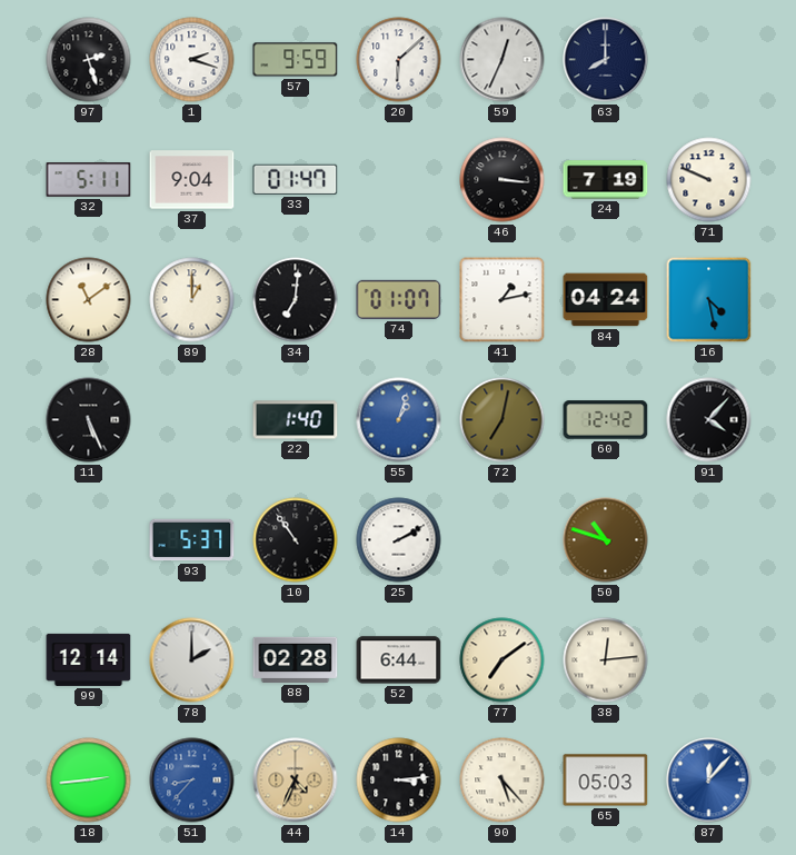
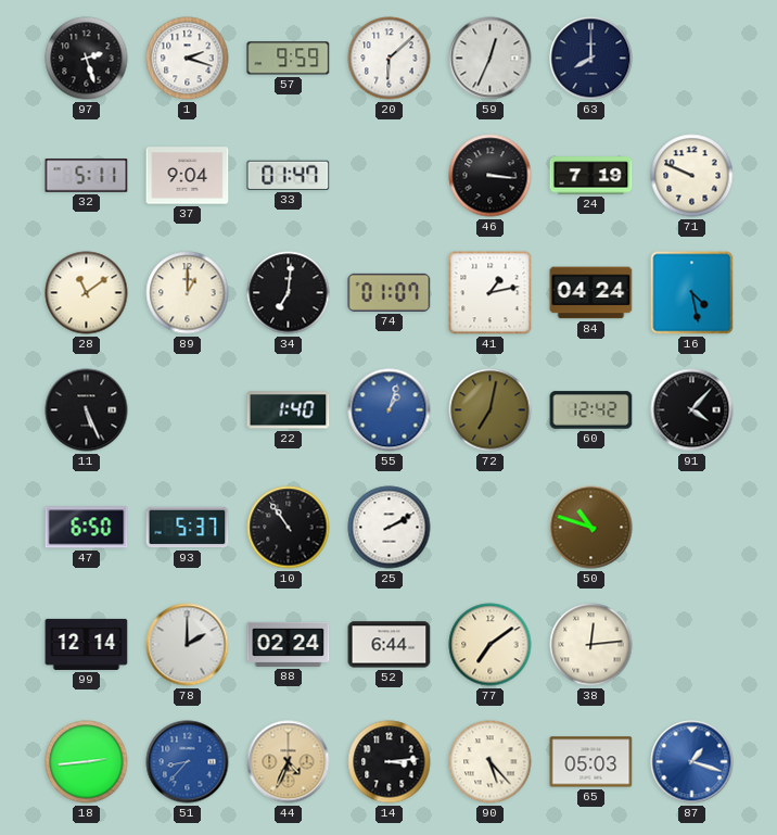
47: none -> 6:50 (87, 528)
88: 02:28 -> 02:24 (289, 644)
87: 12:07 -> 1:18 (692, 762)
